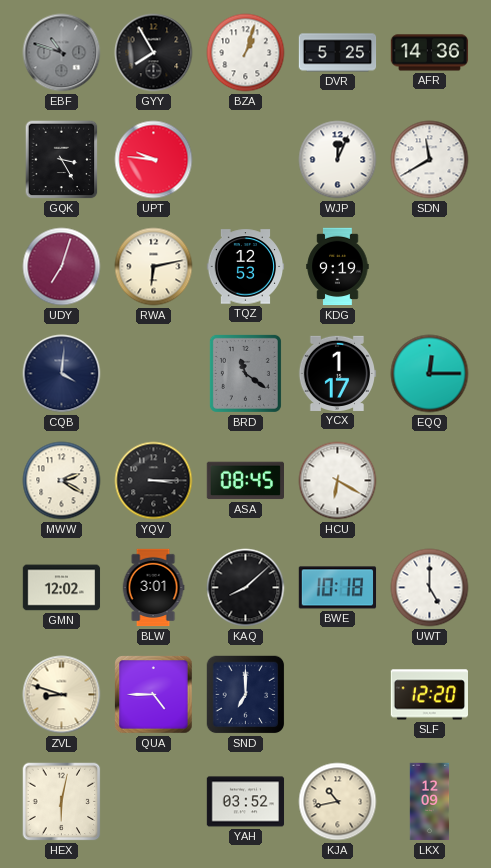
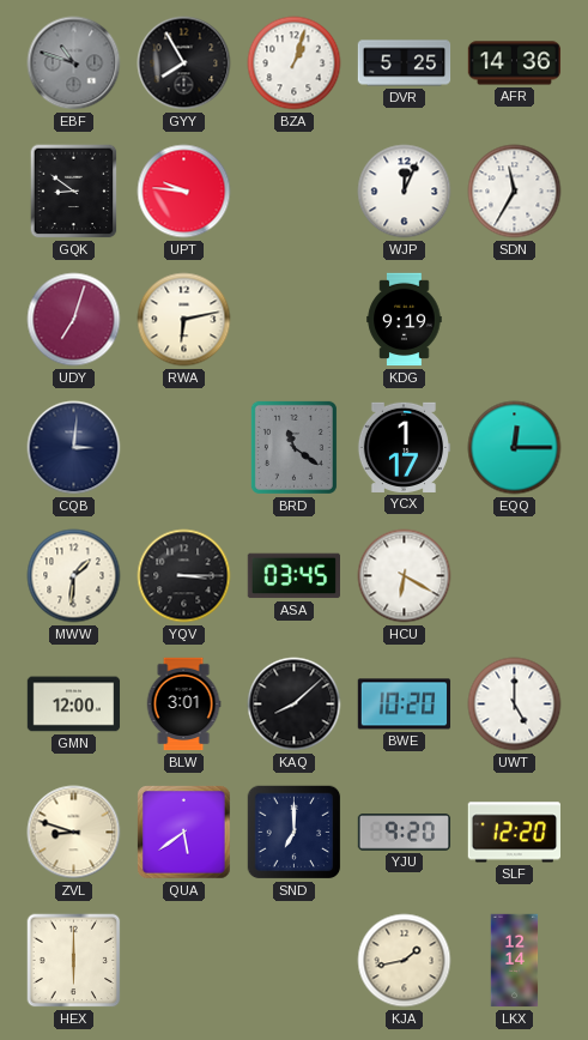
GQK: 3:25 -> 8:51 (74, 192)
SDN: 11:40 -> 11:35 (515, 192)
TQZ: 12:53 -> none (246, 267)
CQB: 4:01 -> 3:01 (74, 448)
MWW: 2:20 -> 1:31 (74, 576)
ASA: 08:45 -> 03:45 (293, 576)
GMN: 12:02 -> 12:00 (74, 705)
BWE: 10:18 -> 10:20 (405, 705)
QUA: 4:45 -> 5:39 (184, 833)
YJU: none -> 9:20 (405, 833)
HEX: 6:02 -> 6:00 (74, 961)
YAH: 03:52 -> none (246, 802)
KJA: 10:43 -> 1:43 (405, 961)
LKX: 12:09 -> 12:14 (515, 961)
